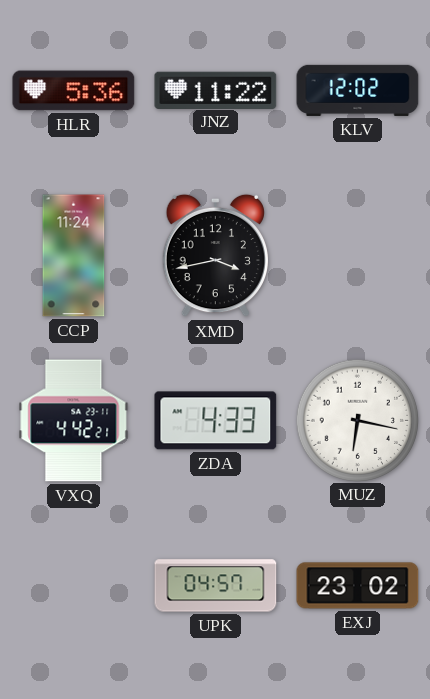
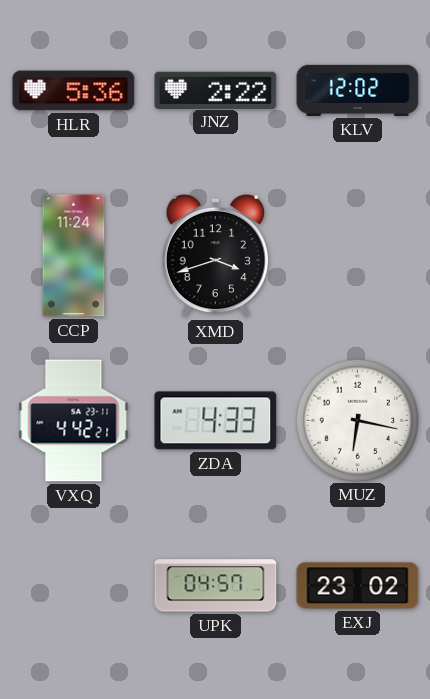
JNZ: 11:22 -> 2:22 (216, 90)
XMD: 3:43 -> 3:42 (215, 256)
